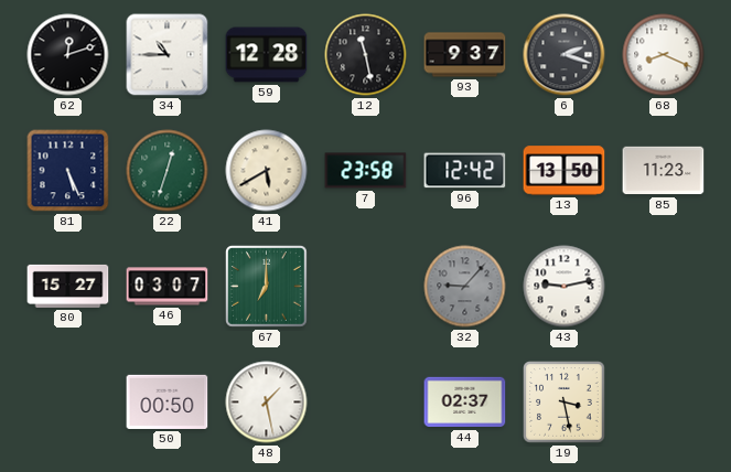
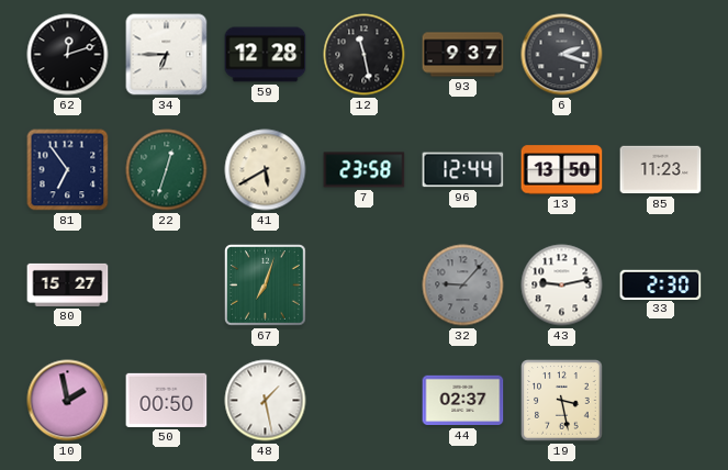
34: 10:45 -> 6:45 (167, 55)
68: 8:19 -> none (664, 55)
81: 5:26 -> 6:54 (68, 170)
96: 12:42 -> 12:44 (463, 170)
46: 03:07 -> none (168, 287)
67: 7:00 -> 7:03 (266, 286)
33: none -> 2:30 (661, 284)
10: none -> 1:58 (68, 401)
